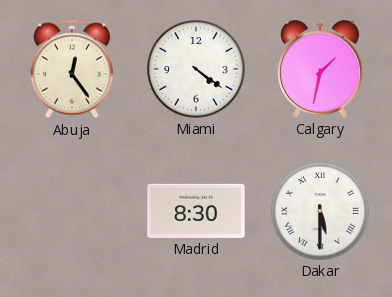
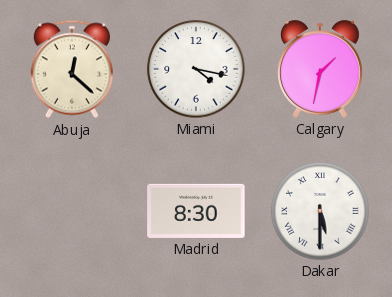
Abuja: 12:24 -> 12:22 (72, 69)
Miami: 4:21 -> 4:17 (196, 69)
